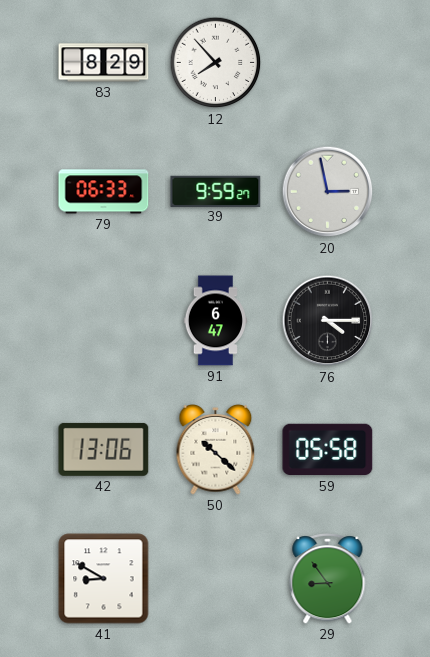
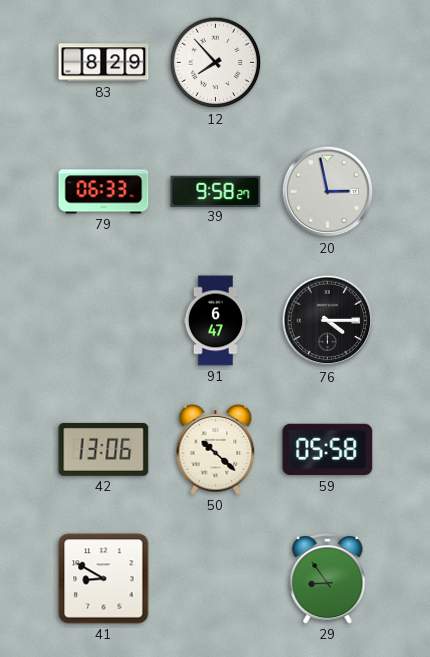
39: 9:59 -> 9:58 (216, 191)
